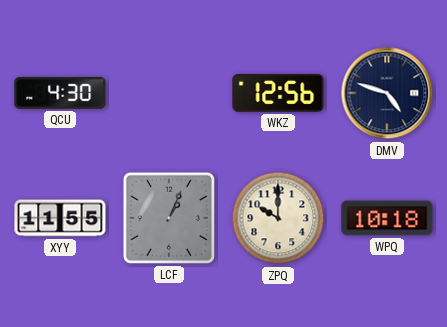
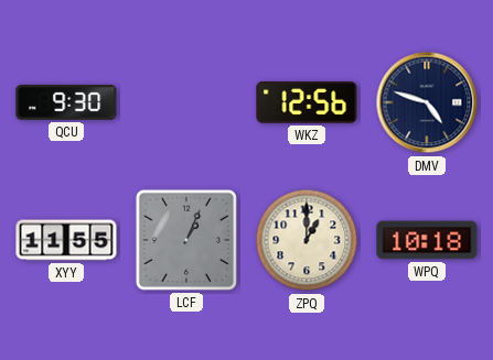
QCU: 4:30 -> 9:30 (66, 102)
ZPQ: 10:00 -> 1:00 (307, 240)
